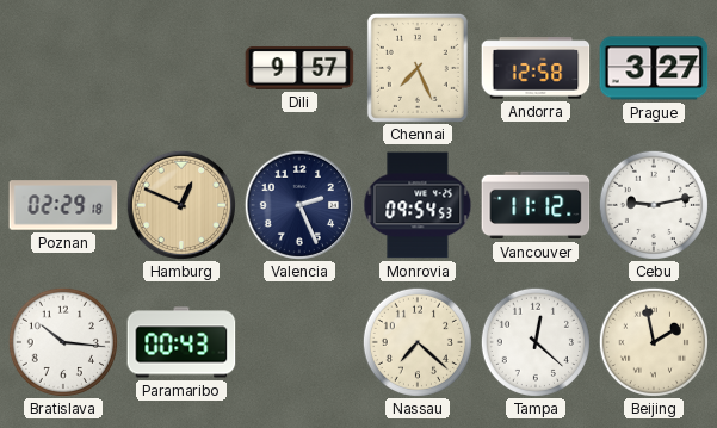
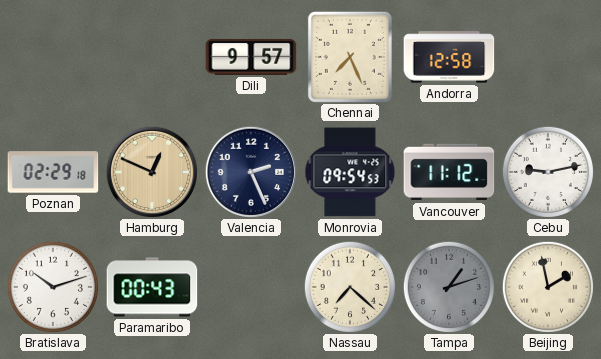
Prague: 3:27 -> none (654, 68)
Bratislava: 10:16 -> 10:12 (53, 287)
Tampa: 12:22 -> 1:12 (449, 287)
Tampa dial: white -> grey (449, 287)
